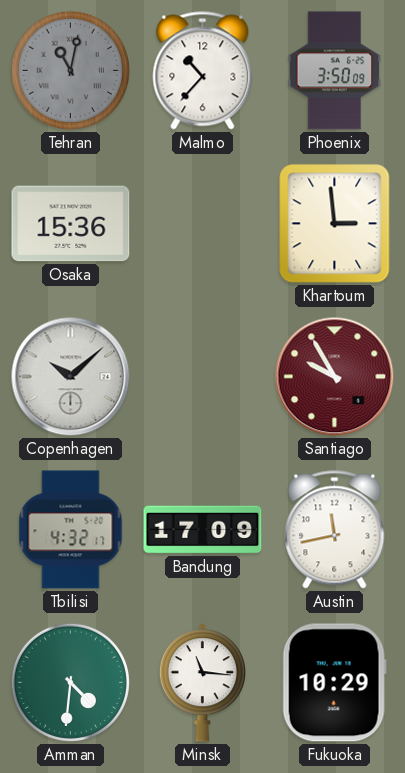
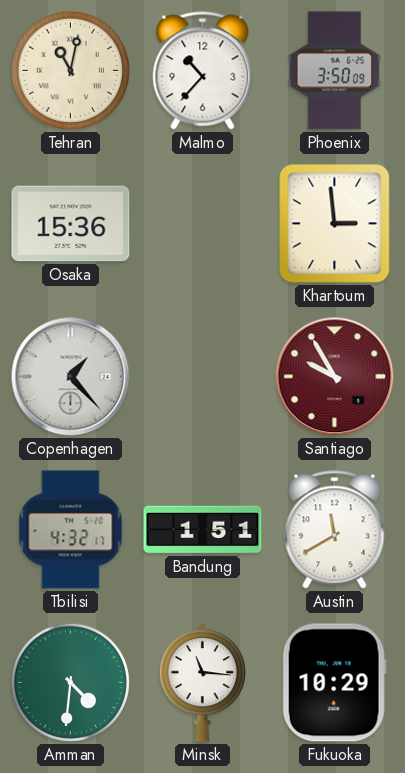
Tehran dial: grey -> cream (70, 70)
Copenhagen: 10:08 -> 1:23 (71, 377)
Bandung: 17:09 -> 1:51 (203, 530)
Austin: 11:43 -> 11:40 (335, 530)
